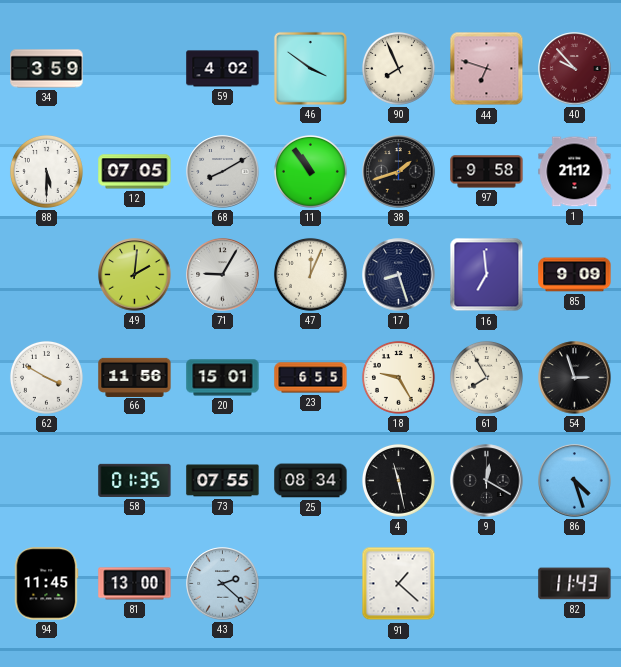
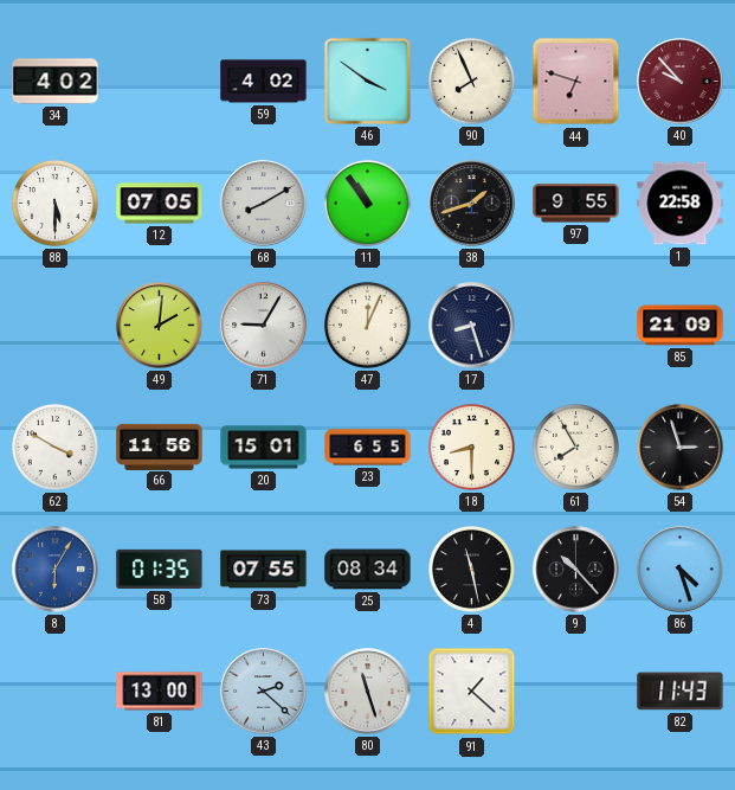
34: 3:59 -> 4:02 (56, 82)
97: 9:58 -> 9:55 (576, 204)
1: 21:12 -> 22:58 (681, 204)
16: 6:59 -> none (487, 275)
85: 9:09 -> 21:09 (681, 326)
18: 9:25 -> 8:30 (471, 447)
8: none -> 6:05 (56, 570)
9: 12:20 -> 10:23 (576, 570)
94: 11:45 -> none (46, 584)
80: none -> 11:27 (368, 692)
